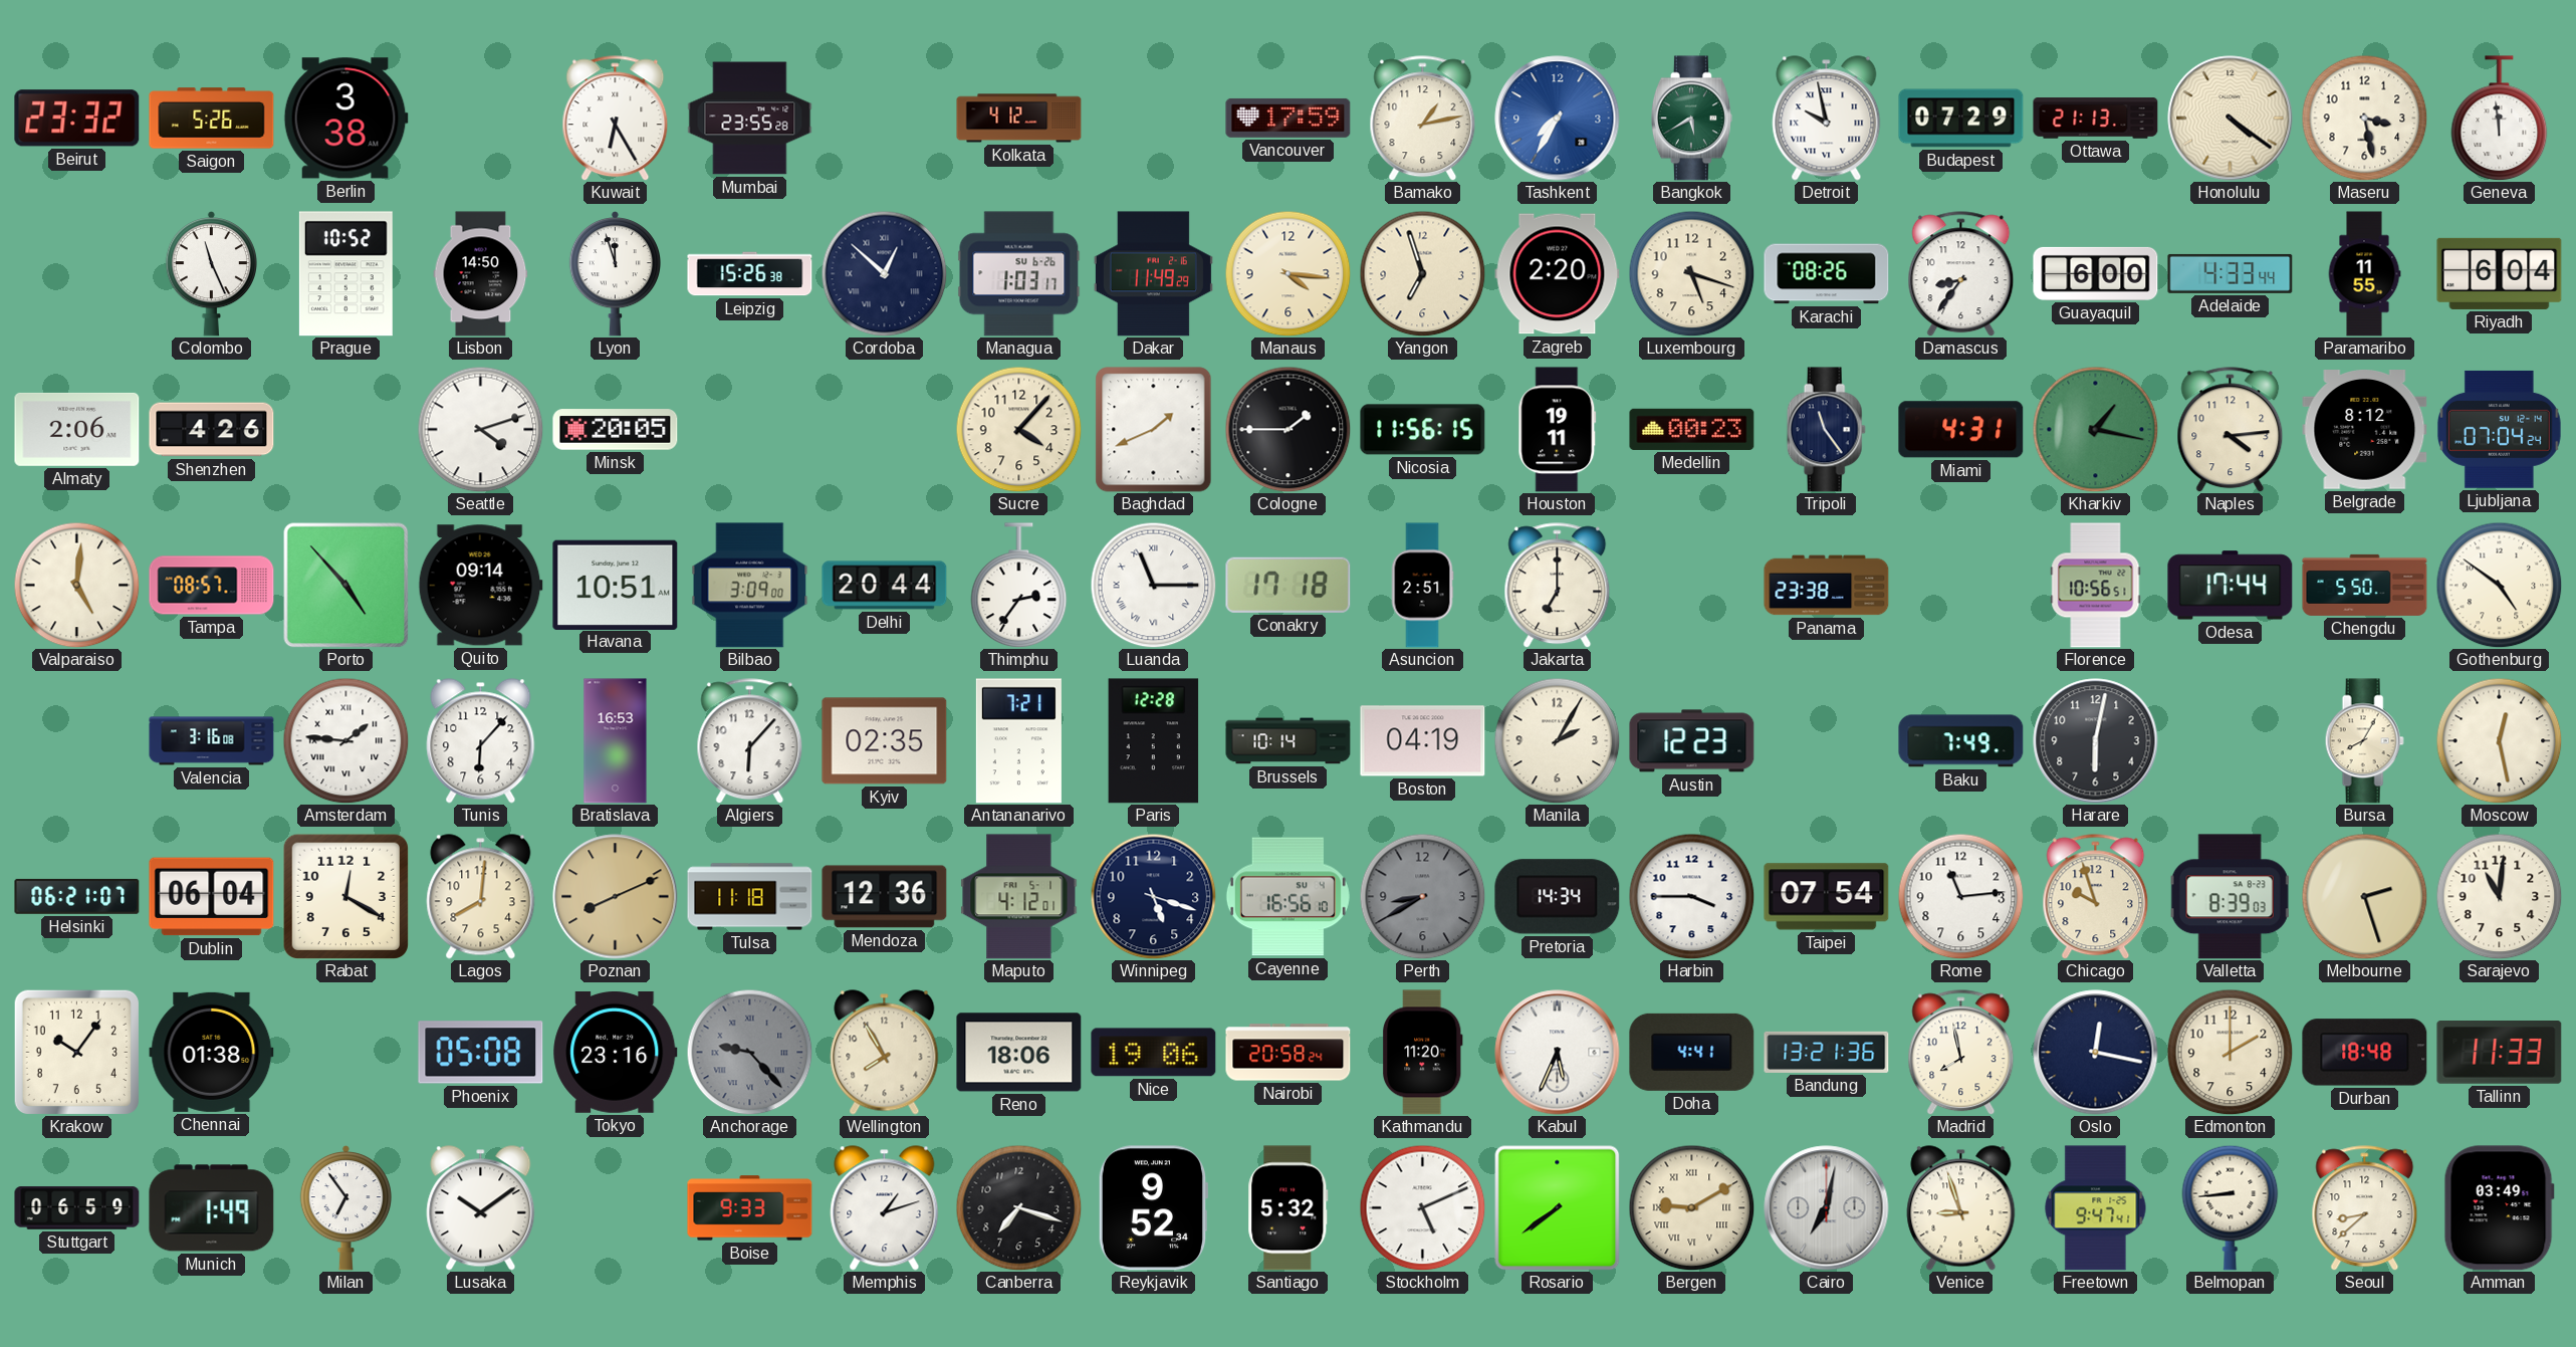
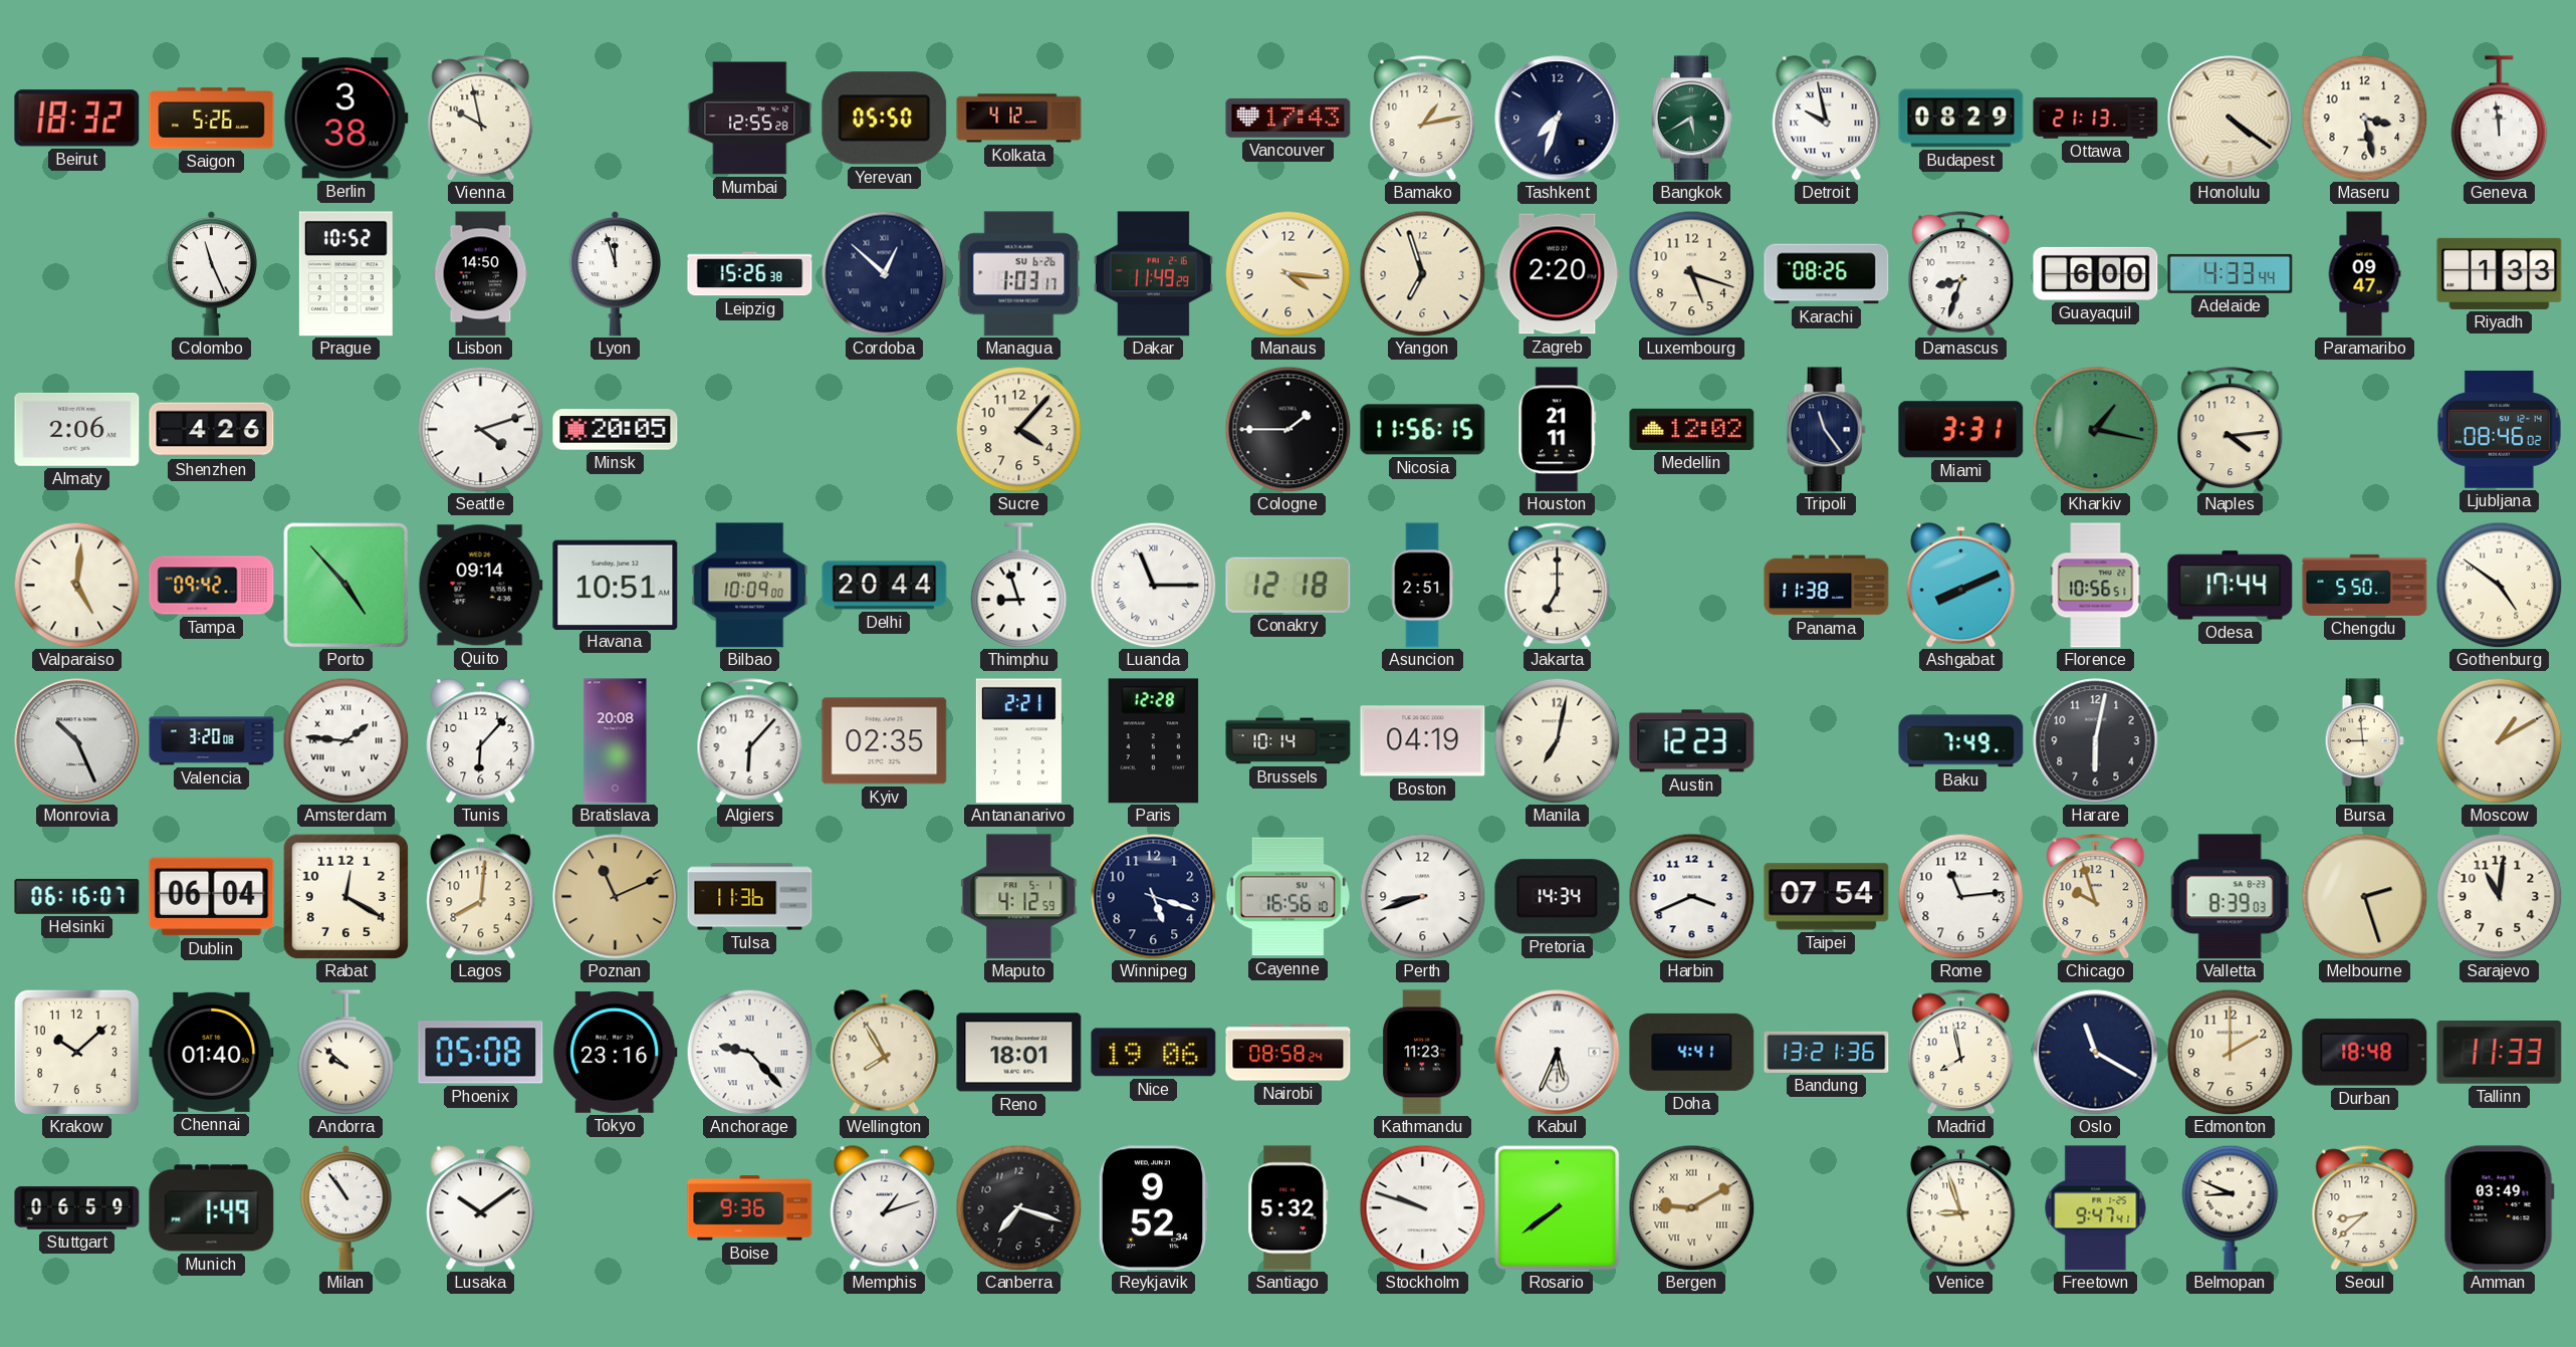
Beirut: 23:32 -> 18:32 (77, 119)
Vienna: none -> 9:58 (481, 119)
Kuwait: 6:25 -> none (616, 119)
Mumbai: 23:55 -> 12:55 (750, 119)
Yerevan: none -> 05:50 (885, 119)
Vancouver: 17:59 -> 17:43 (1289, 118)
Tashkent: 7:35 -> 7:33 (1558, 119)
Tashkent dial: blue -> navy (1558, 119)
Budapest: 07:29 -> 08:29 (1961, 119)
Damascus: 8:36 -> 8:33 (1961, 274)
Paramaribo: 11:55 -> 09:47 (2364, 274)
Riyadh: 6:04 -> 1:33 (2500, 273)
Baghdad: 1:41 -> none (1154, 430)
Houston: 19:11 -> 21:11 (1558, 430)
Medellin: 00:23 -> 12:02 (1692, 429)
Miami: 4:31 -> 3:31 (1961, 430)
Belgrade: 8:12 -> none (2365, 430)
Ljubljana: 07:04 -> 08:46 (2499, 429)
Tampa: 08:57 -> 09:42 (212, 586)
Bilbao: 3:09 -> 10:09 (750, 586)
Thimphu: 2:36 -> 8:57 (1019, 586)
Conakry: 17:18 -> 12:18 (1289, 585)
Panama: 23:38 -> 11:38 (1827, 586)
Ashgabat: none -> 8:11 (1961, 586)
Monrovia: none -> 10:26 (77, 741)
Valencia: 3:16 -> 3:20 (212, 741)
Bratislava: 16:53 -> 20:08 (616, 741)
Antananarivo: 7:21 -> 2:21 (1018, 741)
Manila: 2:05 -> 7:02 (1557, 740)
Bursa: 8:05 -> 8:59 (2364, 741)
Moscow: 12:28 -> 1:10 (2499, 740)
Helsinki: 06:21 -> 06:16 (77, 896)
Poznan: 8:11 -> 11:11 (616, 897)
Tulsa: 11:18 -> 11:36 (750, 897)
Mendoza: 12:36 -> none (885, 897)
Maputo: 4:12:01 -> 4:12:59 (1019, 897)
Perth: 8:40 -> 8:42 (1422, 896)
Perth dial: grey -> white (1422, 896)
Harbin: 3:45 -> 3:41 (1691, 896)
Krakow: 10:06 -> 10:08 (76, 1052)
Chennai: 01:38 -> 01:40 (212, 1052)
Andorra: none -> 9:52 (346, 1053)
Anchorage dial: grey -> white (749, 1052)
Reno: 18:06 -> 18:01 (1019, 1053)
Nairobi: 20:58 -> 08:58 (1289, 1053)
Kathmandu: 11:20 -> 11:23 (1423, 1053)
Oslo: 12:17 -> 11:20 (2096, 1053)
Milan: 6:54 -> 10:54 (345, 1207)
Boise: 9:33 -> 9:36 (750, 1208)
Stockholm: 5:11 -> 9:48 (1422, 1207)
Cairo: 7:02 -> none (1827, 1208)
Belmopan: 8:44 -> 8:49 (2231, 1207)
